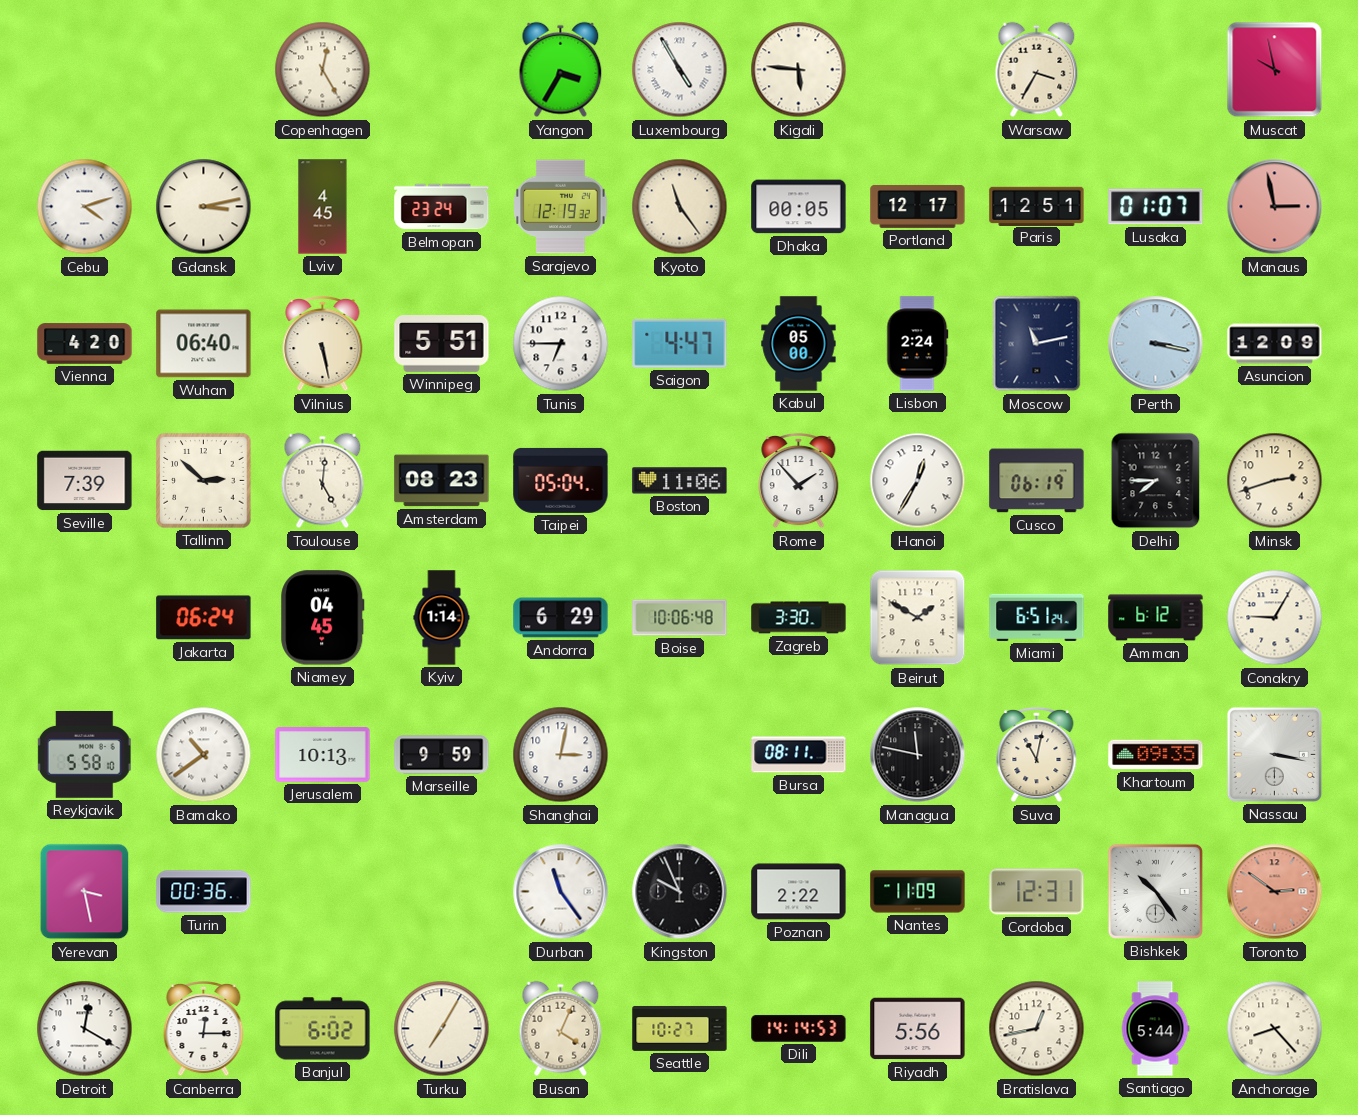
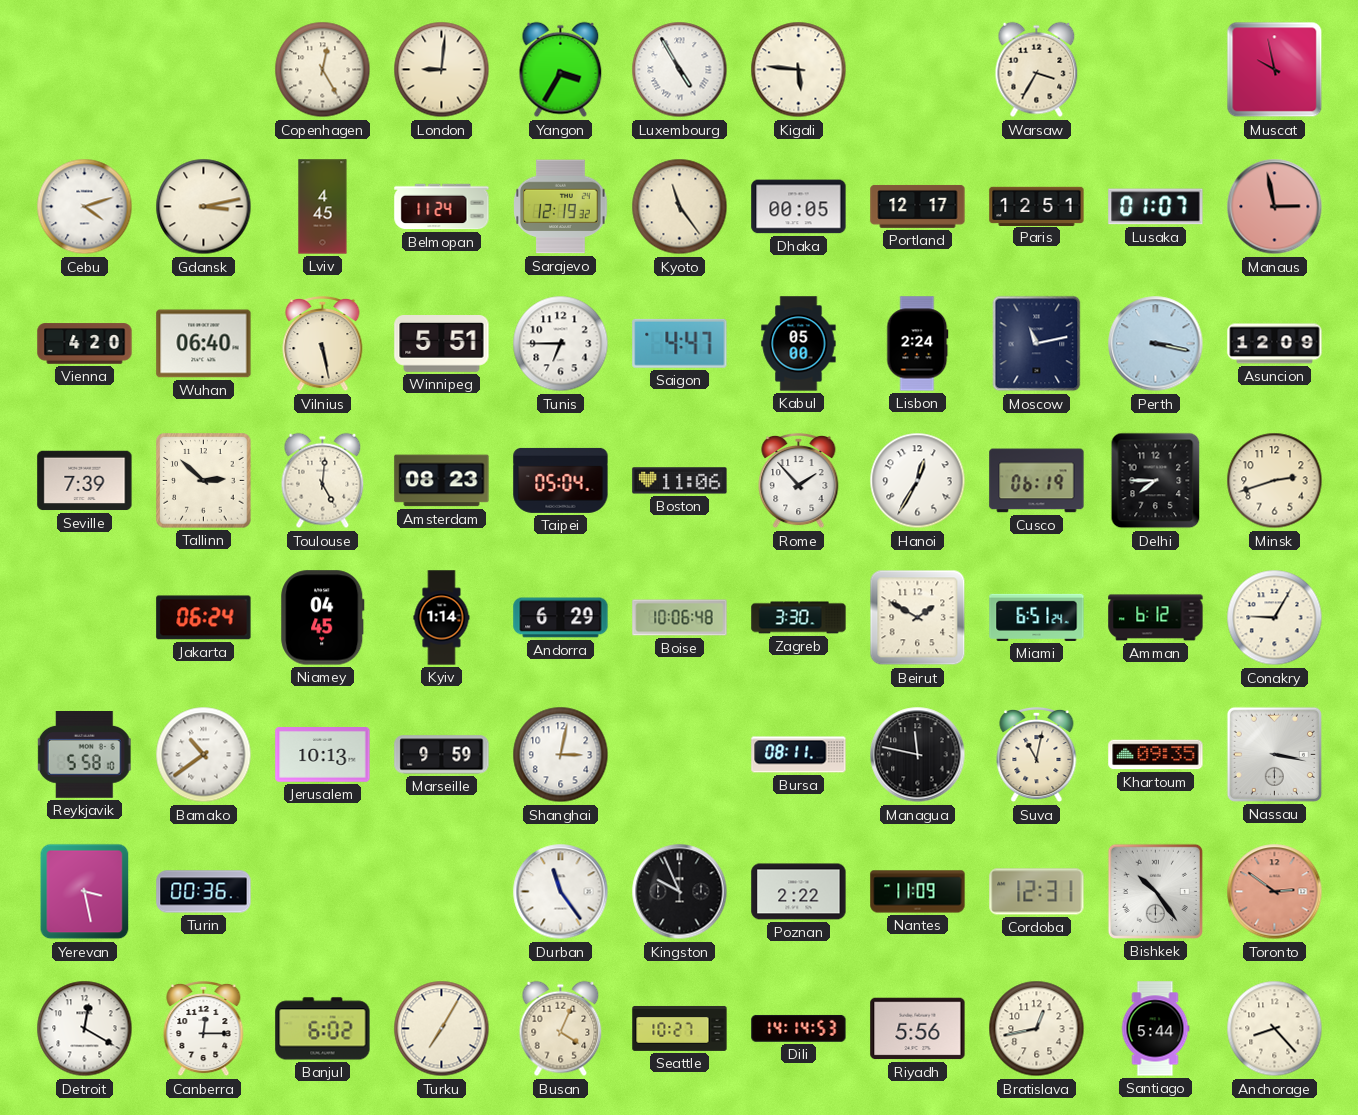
London: none -> 9:01 (442, 70)
Belmopan: 23:24 -> 11:24 (442, 207)
